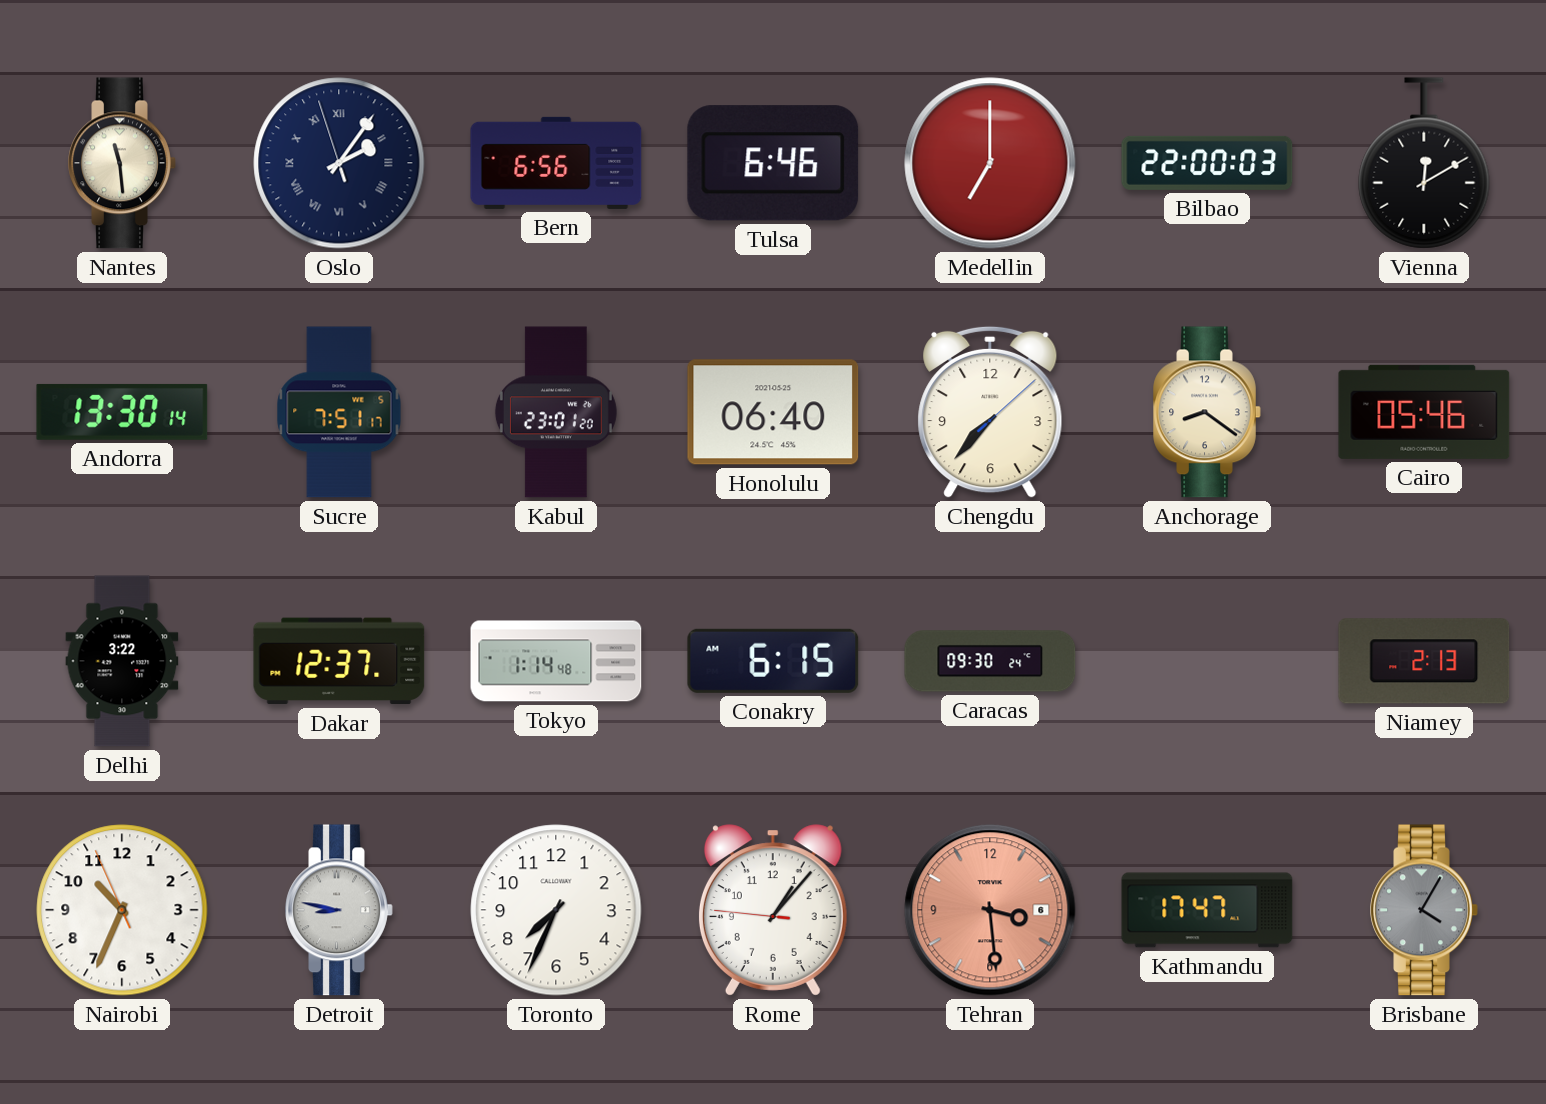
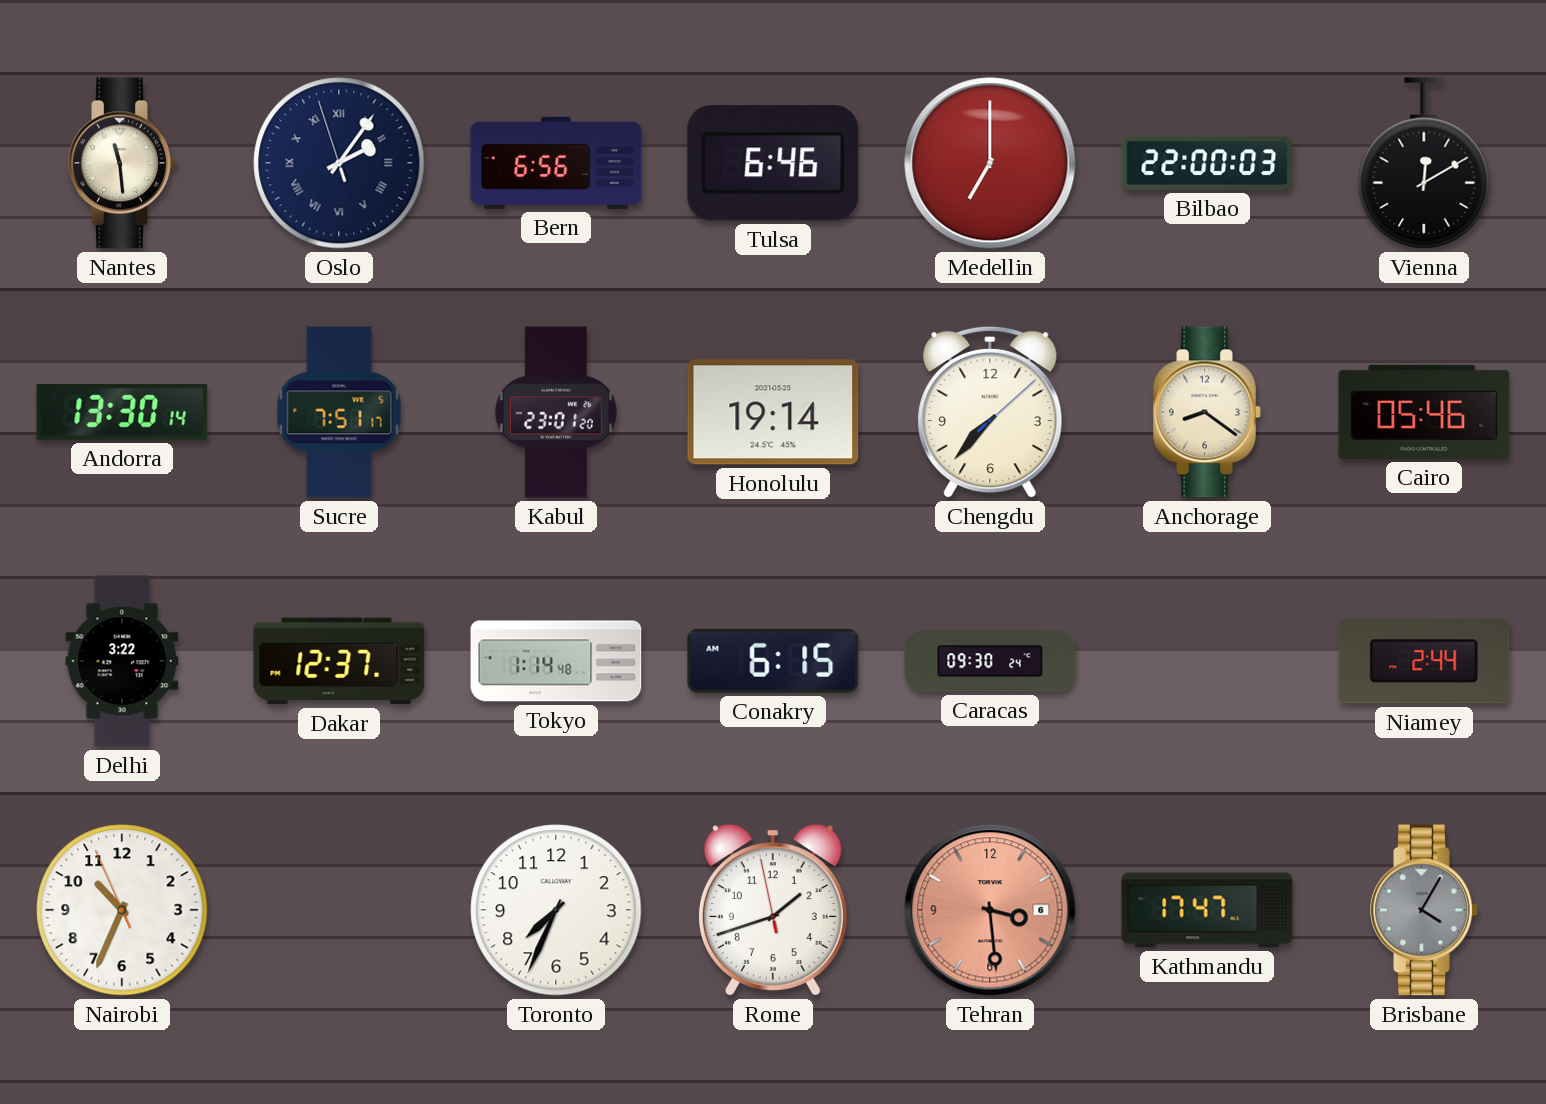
Honolulu: 06:40 -> 19:14 (773, 412)
Niamey: 2:13 -> 2:44 (1424, 661)
Detroit: 8:47 -> none (339, 910)
Rome: 1:06 -> 1:41 (773, 910)
